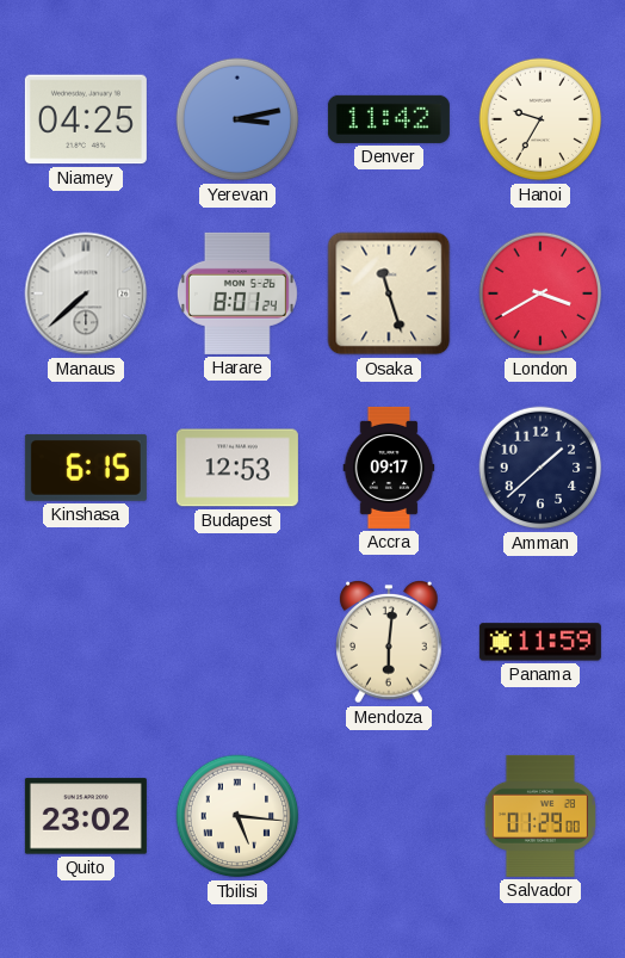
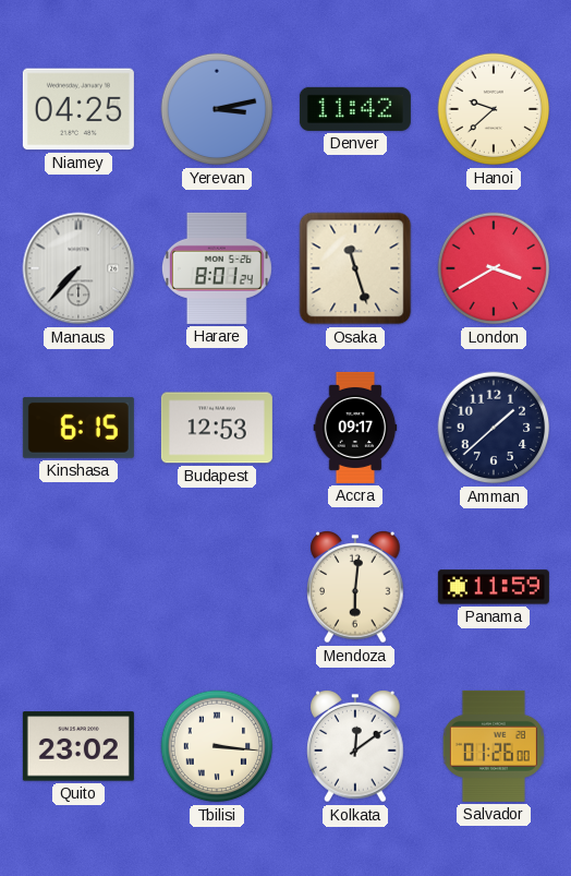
Hanoi: 9:35 -> 9:38 (494, 109)
Manaus: 7:38 -> 7:37 (78, 268)
Tbilisi: 5:16 -> 3:16 (217, 746)
Kolkata: none -> 12:09 (355, 747)
Salvador: 01:29 -> 01:26 (494, 746)
